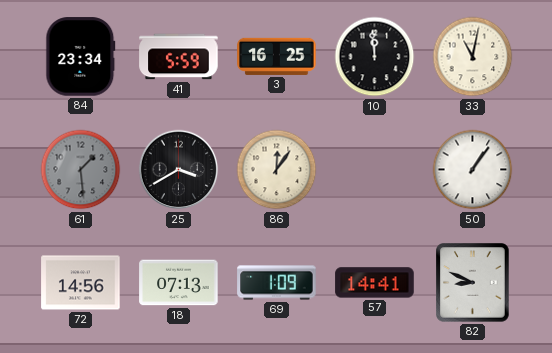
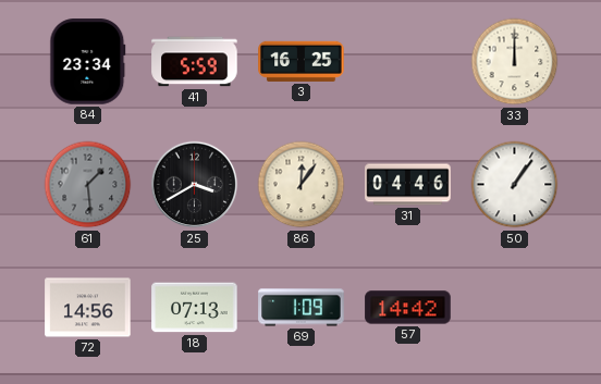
10: 11:59 -> none (375, 57)
33: 11:02 -> 12:00 (515, 62)
31: none -> 04:46 (408, 185)
57: 14:41 -> 14:42 (408, 308)
82: 8:49 -> none (473, 283)
